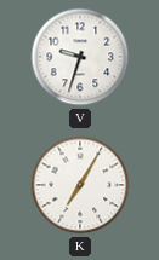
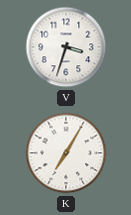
V: 9:33 -> 3:33 (66, 47)
